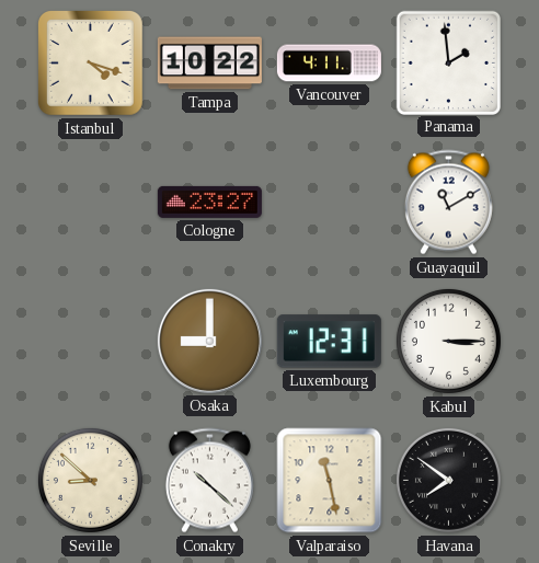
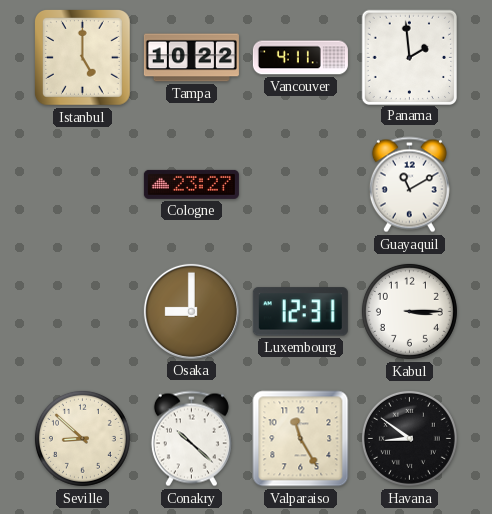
Istanbul: 4:18 -> 5:00 (82, 57)
Valparaiso: 11:28 -> 11:25 (301, 439)
Havana: 7:51 -> 8:51 (409, 438)
